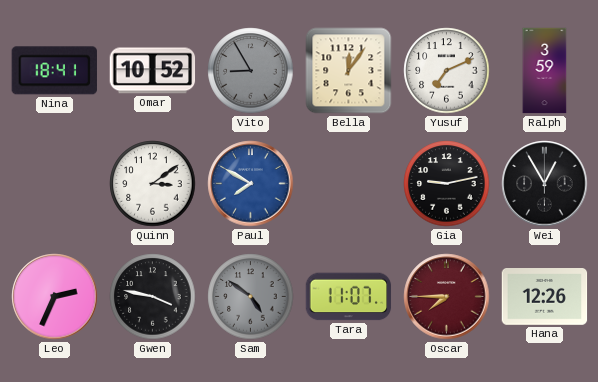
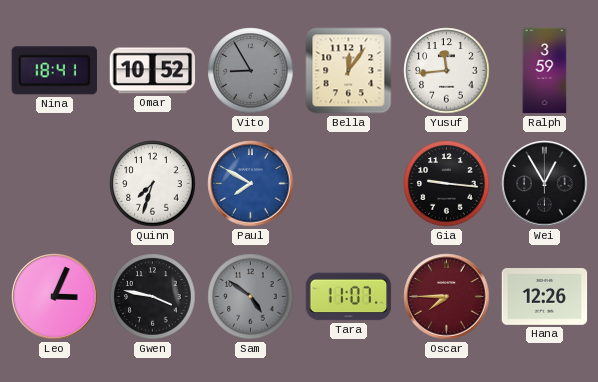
Yusuf: 7:11 -> 11:44 (447, 71)
Quinn: 3:09 -> 7:33 (153, 184)
Gia: 9:13 -> 9:16 (447, 184)
Leo: 2:34 -> 3:04 (55, 297)
